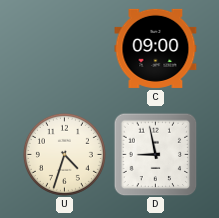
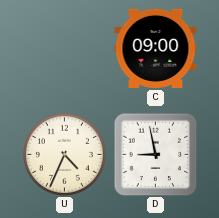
U: 4:33 -> 4:34 (64, 154)
